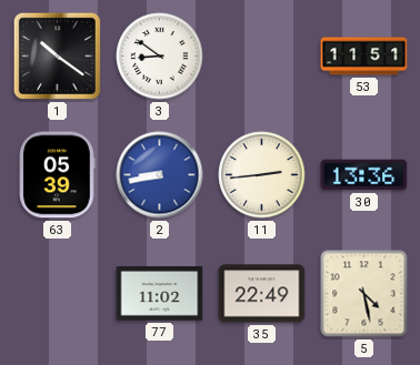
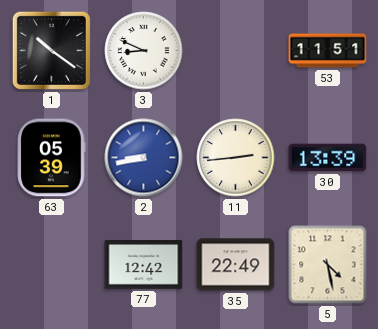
3: 8:51 -> 8:49 (144, 51)
30: 13:36 -> 13:39 (328, 158)
77: 11:02 -> 12:42 (144, 265)
